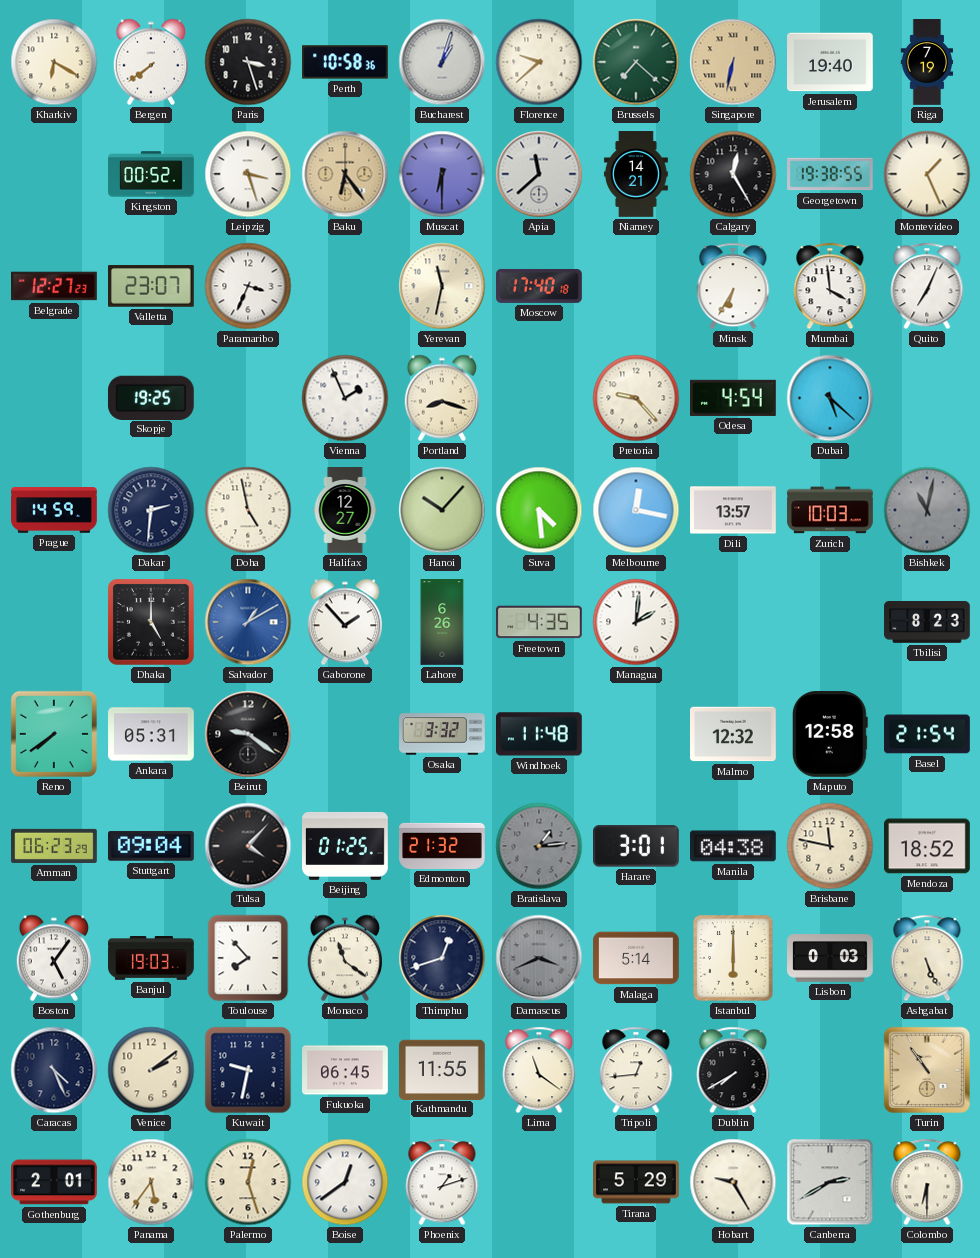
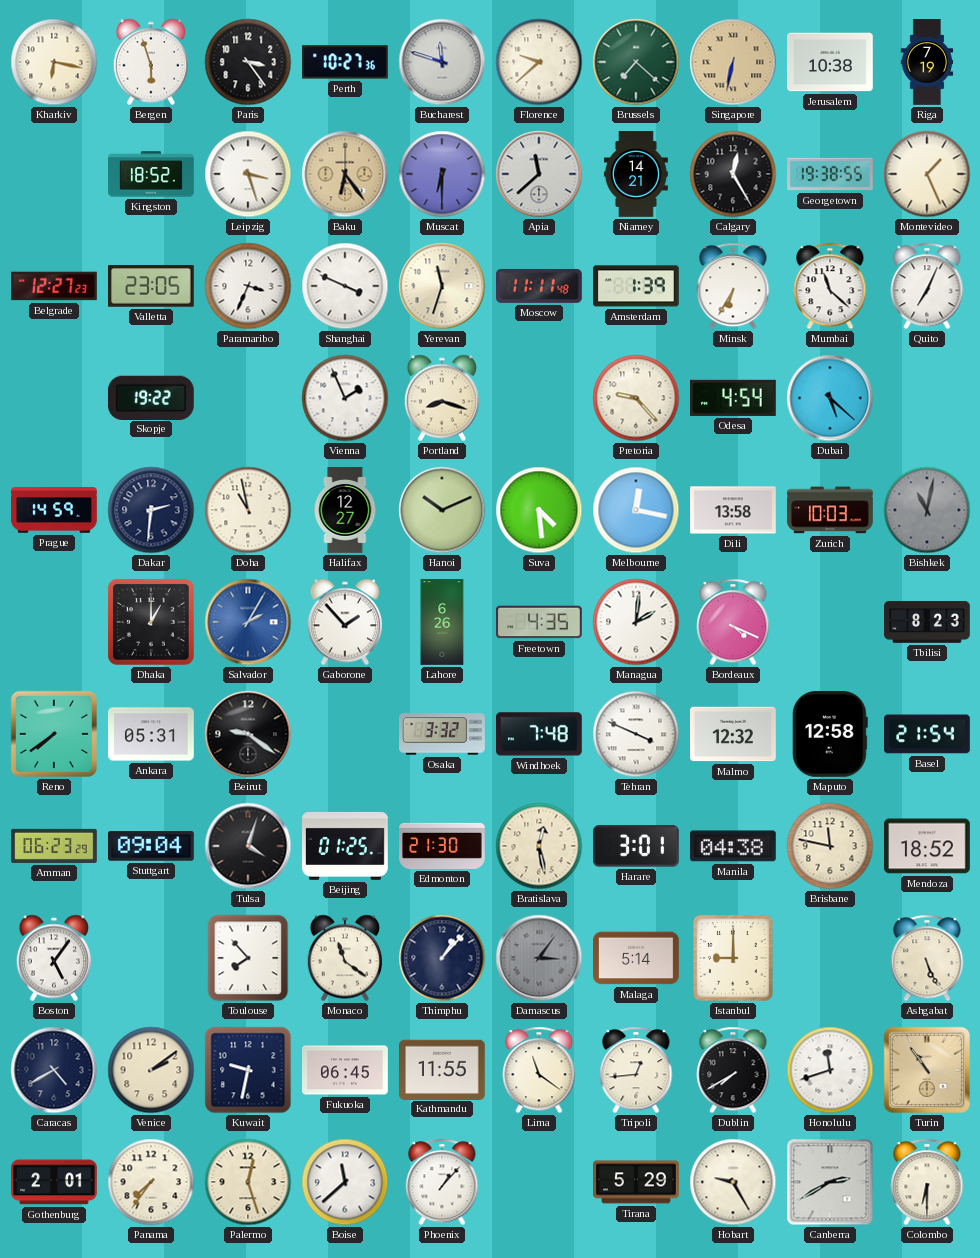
Kharkiv: 6:20 -> 6:17 (54, 62)
Bergen: 7:39 -> 5:57 (150, 62)
Paris: 3:27 -> 3:24 (248, 62)
Perth: 10:58 -> 10:27 (346, 62)
Bucharest: 1:03 -> 11:48 (442, 62)
Jerusalem: 19:40 -> 10:38 (831, 62)
Kingston: 00:52 -> 18:52 (151, 174)
Valletta: 23:07 -> 23:05 (152, 286)
Shanghai: none -> 3:49 (345, 286)
Yerevan: 11:32 -> 11:33 (442, 286)
Moscow: 17:40 -> 11:11 (539, 286)
Amsterdam: none -> 1:39 (637, 286)
Mumbai: 3:59 -> 11:22 (830, 286)
Skopje: 19:25 -> 19:22 (151, 397)
Doha: 4:58 -> 10:58 (248, 510)
Hanoi: 10:07 -> 10:11 (442, 510)
Dili: 13:57 -> 13:58 (734, 510)
Dhaka: 5:00 -> 1:00 (151, 622)
Salvador: 1:10 -> 2:05 (248, 622)
Bordeaux: none -> 4:19 (733, 622)
Windhoek: 11:48 -> 7:48 (540, 734)
Tehran: none -> 3:49 (636, 734)
Tulsa: 4:07 -> 4:03 (248, 846)
Edmonton: 21:32 -> 21:30 (442, 846)
Bratislava: 1:14 -> 12:28 (539, 846)
Bratislava dial: grey -> cream (539, 846)
Banjul: 19:03 -> none (151, 958)
Thimphu: 12:42 -> 1:07 (442, 958)
Damascus: 3:41 -> 3:06 (539, 958)
Istanbul: 6:00 -> 9:00 (733, 958)
Lisbon: 0:03 -> none (830, 958)
Caracas: 4:26 -> 4:40 (54, 1070)
Honolulu: none -> 11:42 (830, 1070)
Panama: 5:36 -> 7:36 (151, 1182)
Boise: 12:39 -> 11:38 (345, 1182)
Phoenix: 1:12 -> 1:07 (442, 1182)
